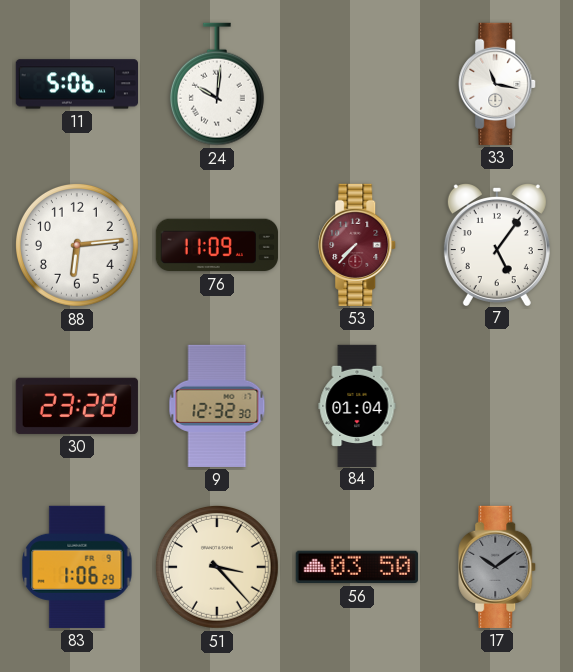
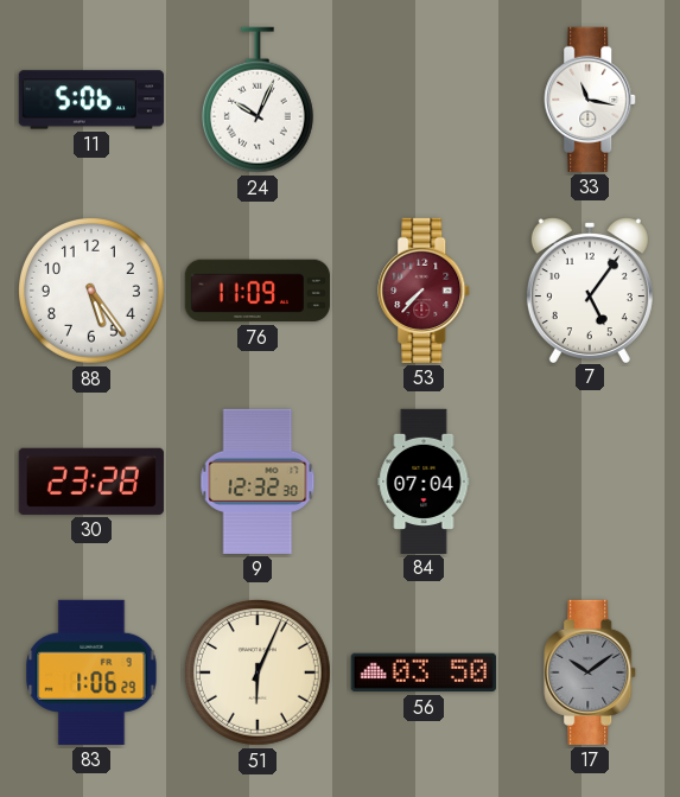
24: 10:01 -> 10:04 (258, 100)
88: 6:14 -> 5:24 (91, 291)
84: 01:04 -> 07:04 (424, 480)
51: 3:23 -> 6:04 (258, 672)
